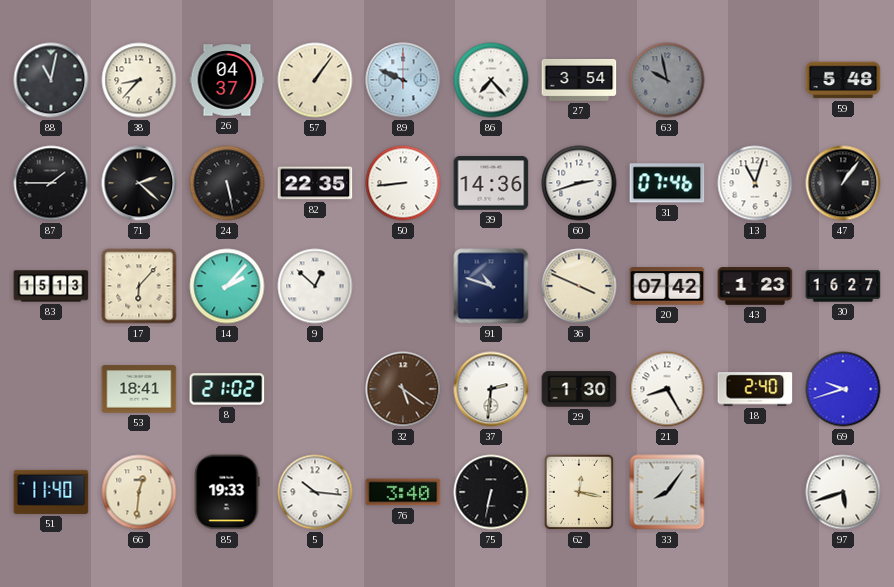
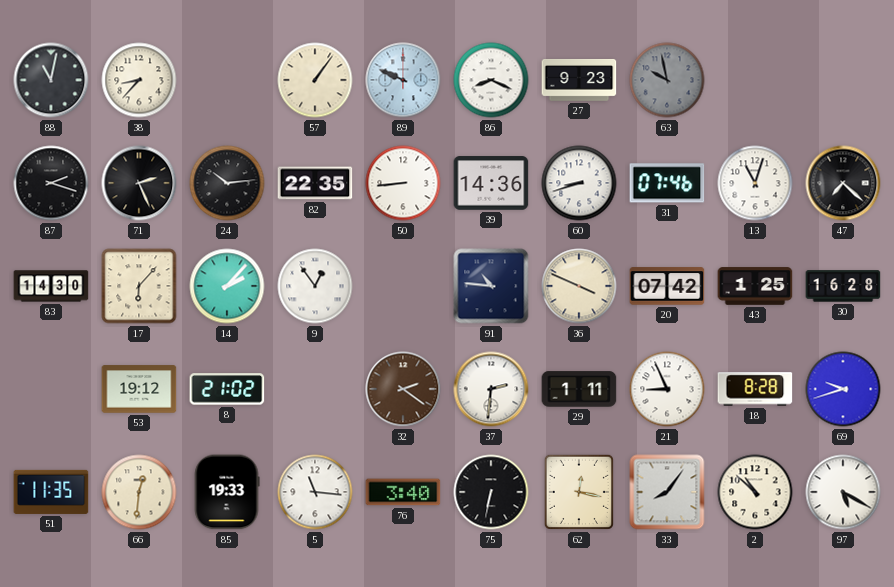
26: 04:37 -> none (227, 80)
86: 7:23 -> 8:19 (491, 80)
27: 3:54 -> 9:23 (579, 80)
59: 5:48 -> none (843, 80)
87: 1:45 -> 2:18 (51, 183)
71: 2:22 -> 2:26 (139, 183)
24: 5:28 -> 10:14 (227, 183)
60: 2:42 -> 8:42 (579, 183)
47: 1:06 -> 7:22 (843, 183)
83: 15:13 -> 14:30 (51, 286)
9: 12:52 -> 12:54 (315, 286)
91: 10:48 -> 10:46 (491, 286)
43: 1:23 -> 1:25 (755, 286)
30: 16:27 -> 16:28 (843, 286)
53: 18:41 -> 19:12 (139, 389)
32: 5:21 -> 2:21 (403, 389)
29: 1:30 -> 1:11 (579, 389)
21: 8:25 -> 8:56 (667, 389)
18: 2:40 -> 8:28 (755, 389)
51: 11:40 -> 11:35 (51, 492)
5: 10:16 -> 11:16 (315, 492)
2: none -> 10:52 (755, 492)
97: 5:42 -> 5:20 (843, 492)
